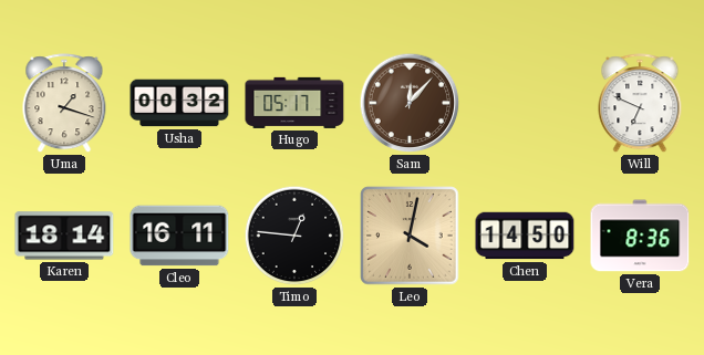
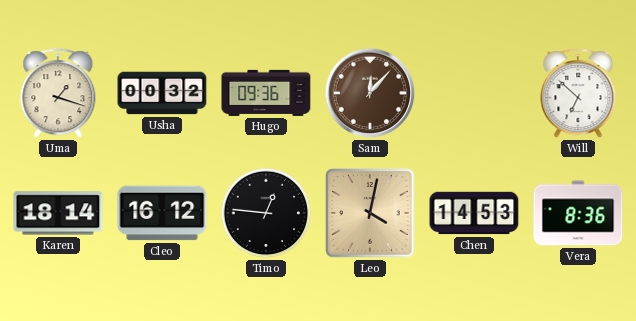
Hugo: 05:17 -> 09:36 (266, 93)
Will: 6:49 -> 6:52 (578, 94)
Cleo: 16:11 -> 16:12 (162, 213)
Chen: 14:50 -> 14:53 (474, 213)
